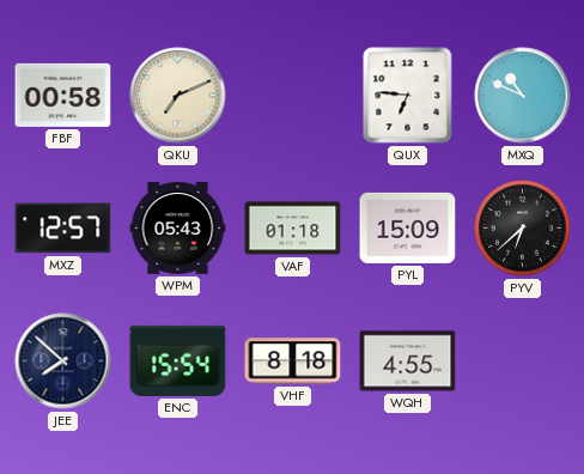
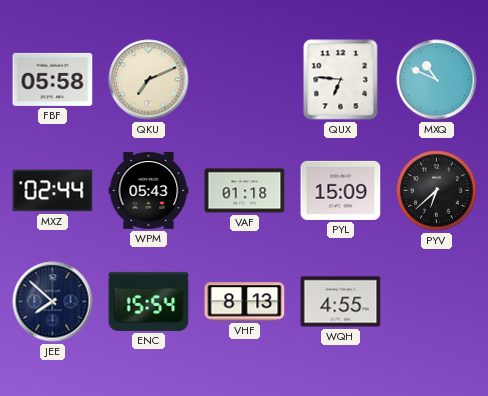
FBF: 00:58 -> 05:58 (53, 79)
MXZ: 12:57 -> 02:44 (53, 191)
VHF: 8:18 -> 8:13 (245, 302)
